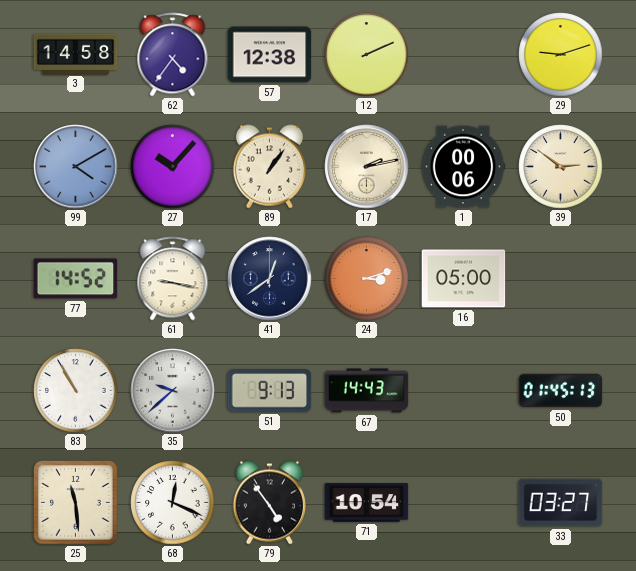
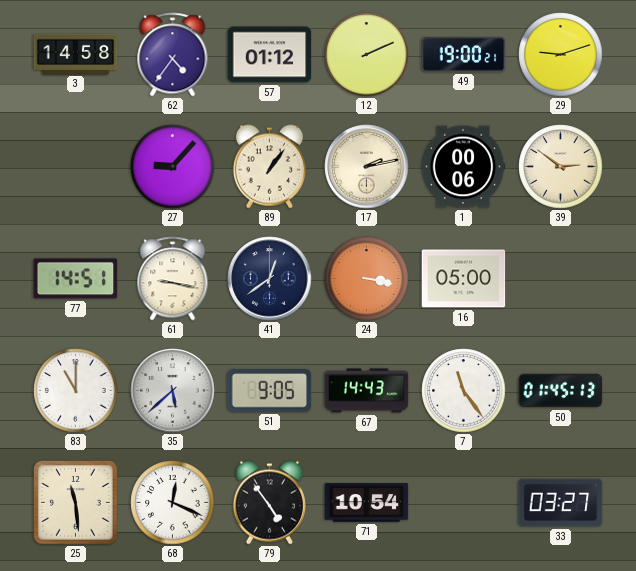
57: 12:38 -> 01:12 (270, 55)
49: none -> 19:00 (464, 54)
99: 4:10 -> none (76, 167)
27: 10:07 -> 9:07 (173, 167)
77: 14:52 -> 14:51 (76, 279)
24: 3:12 -> 3:17 (367, 279)
83: 10:55 -> 11:00 (76, 391)
35: 9:38 -> 5:38 (173, 391)
51: 9:13 -> 9:05 (270, 391)
7: none -> 11:24 (464, 391)
